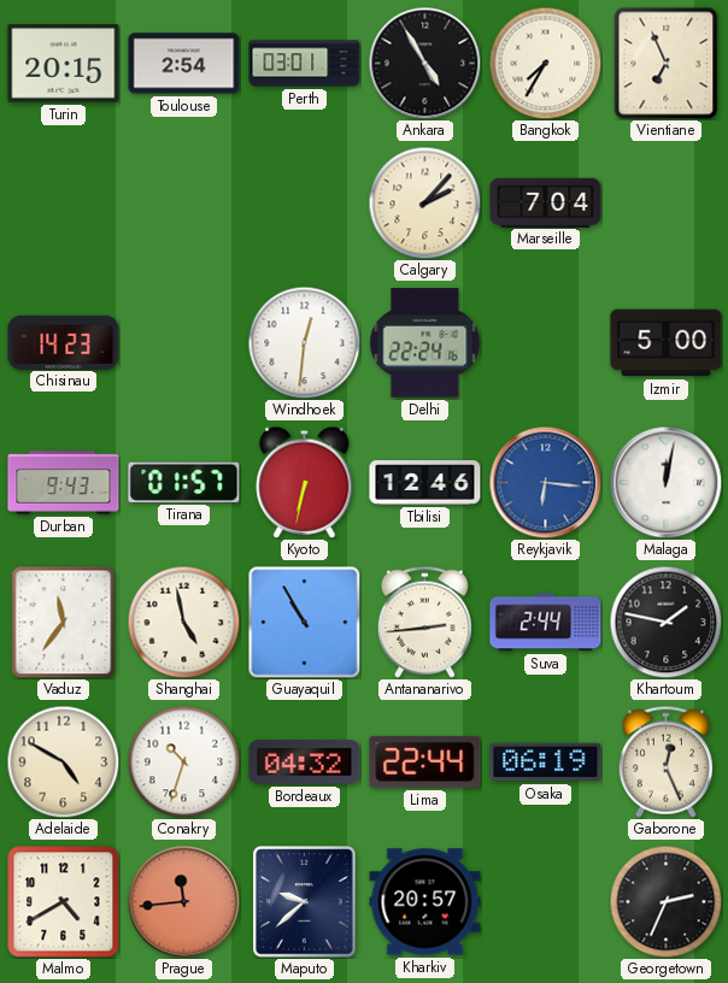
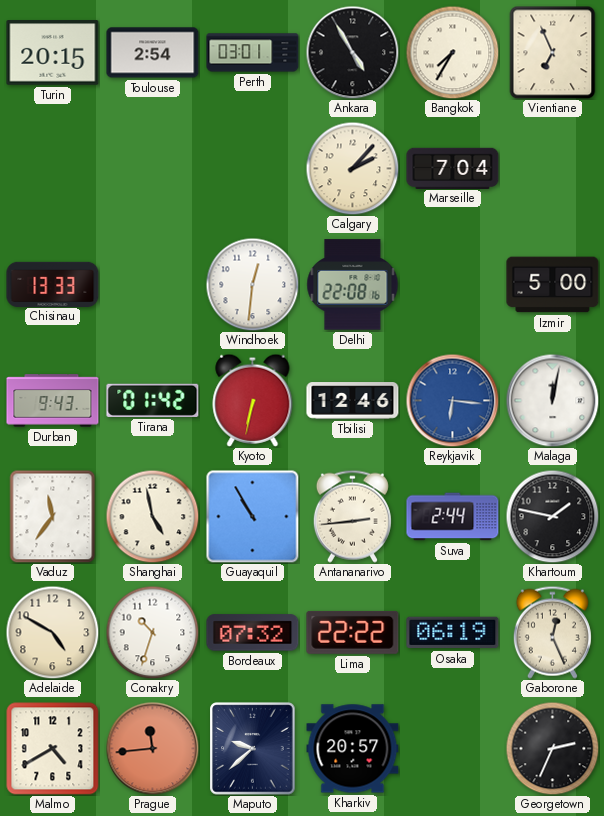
Chisinau: 14:23 -> 13:33 (53, 284)
Delhi: 22:24 -> 22:08 (353, 285)
Tirana: 01:57 -> 01:42 (153, 400)
Bordeaux: 04:32 -> 07:32 (253, 633)
Lima: 22:44 -> 22:22 (353, 632)
